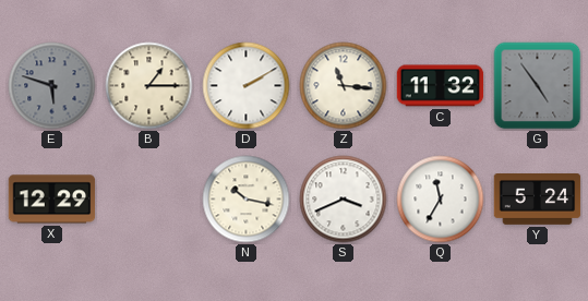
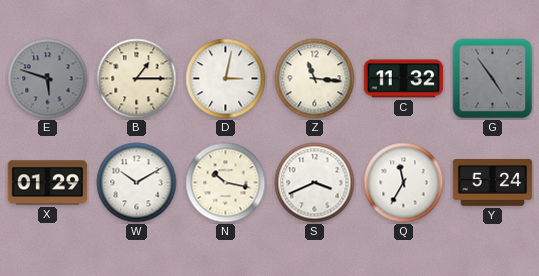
D: 2:10 -> 3:02 (226, 79)
X: 12:29 -> 01:29 (48, 183)
W: none -> 10:10 (137, 183)
